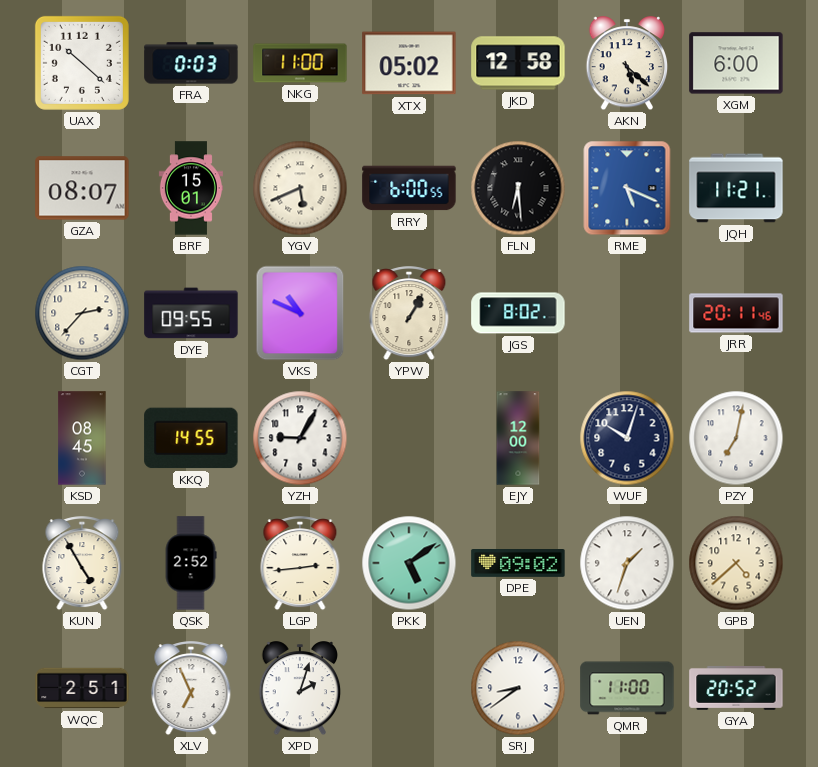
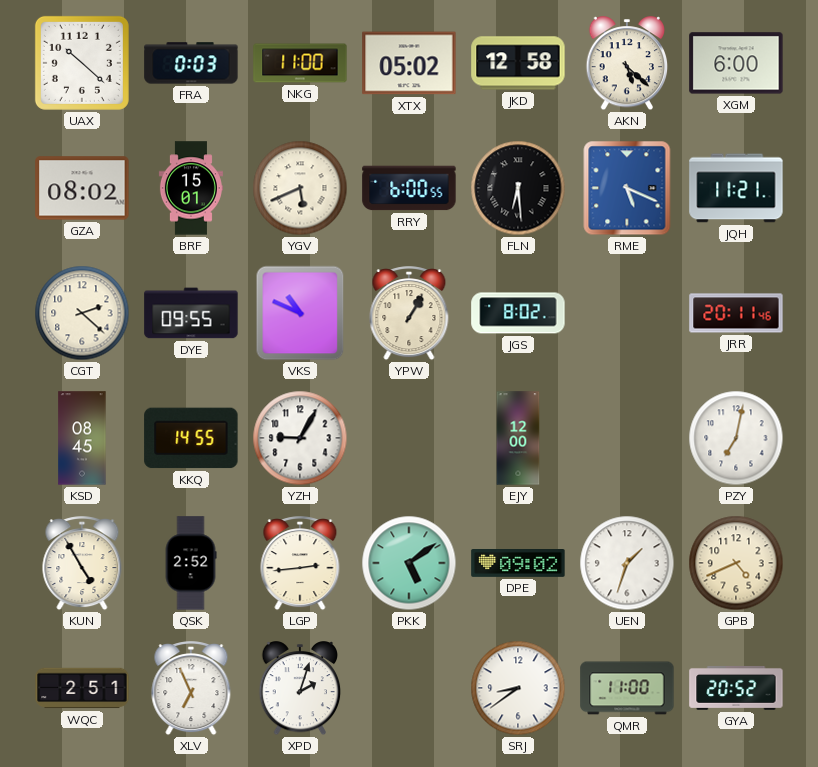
GZA: 08:07 -> 08:02 (82, 188)
CGT: 2:37 -> 2:22 (82, 313)
WUF: 10:03 -> none (627, 438)
GPB: 4:38 -> 4:41 (736, 563)
